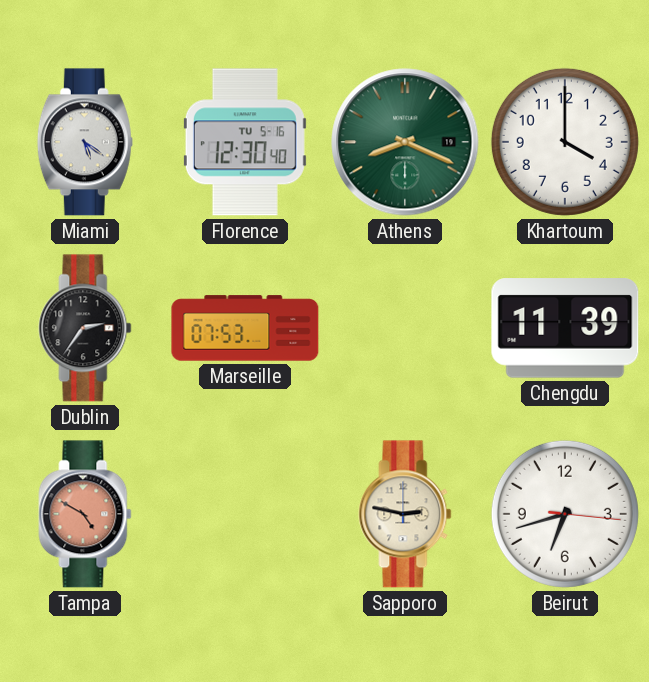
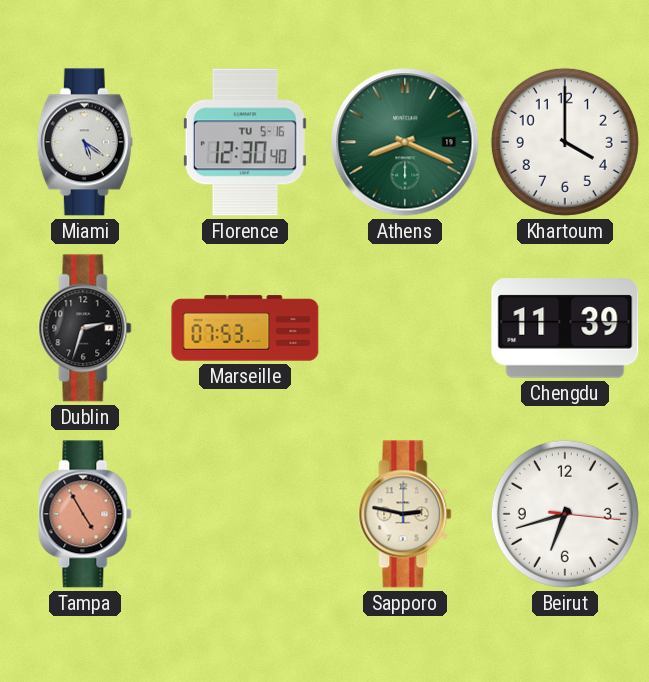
Dublin: 2:36 -> 2:33 (85, 328)
Tampa: 4:50 -> 4:55 (85, 514)
